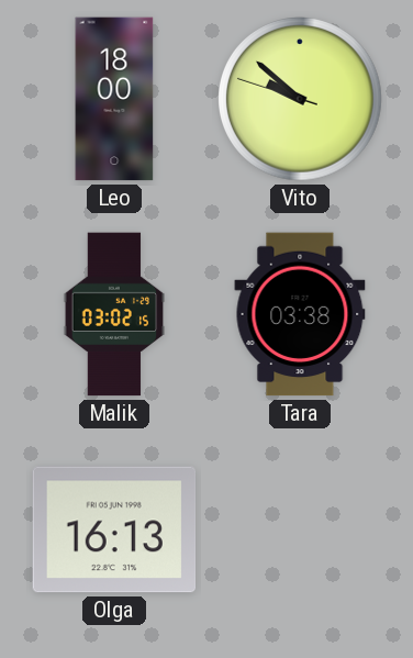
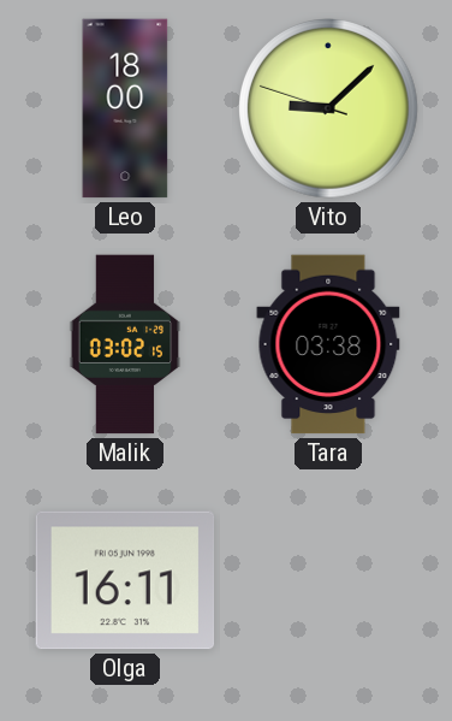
Vito: 9:51 -> 9:07 (328, 108)
Olga: 16:13 -> 16:11 (125, 580)
